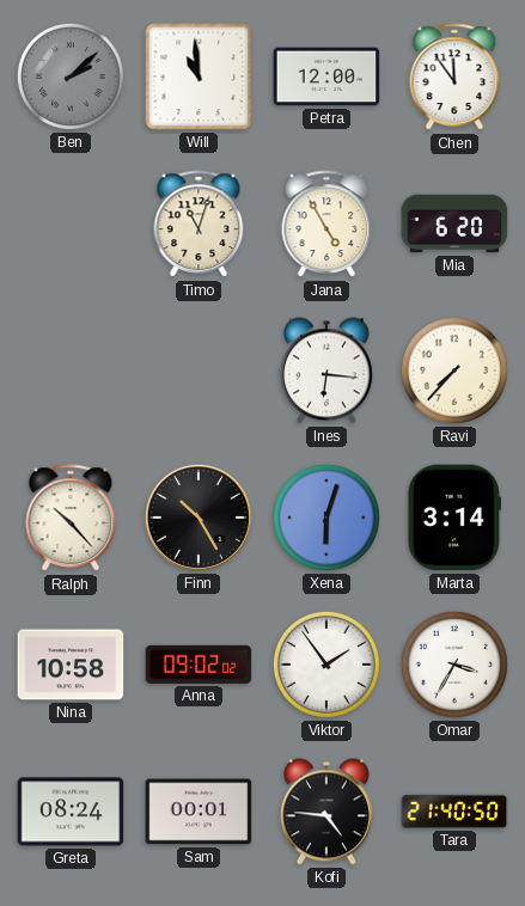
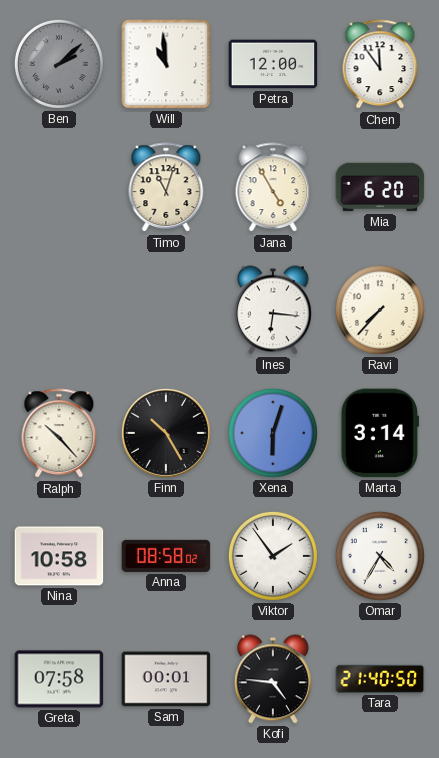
Anna: 09:02 -> 08:58 (166, 556)
Omar: 3:35 -> 4:35 (380, 556)
Greta: 08:24 -> 07:58 (59, 679)
